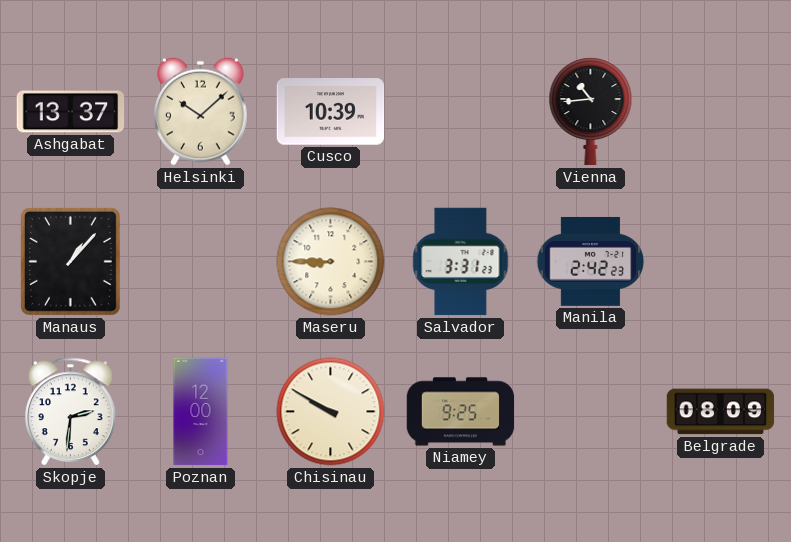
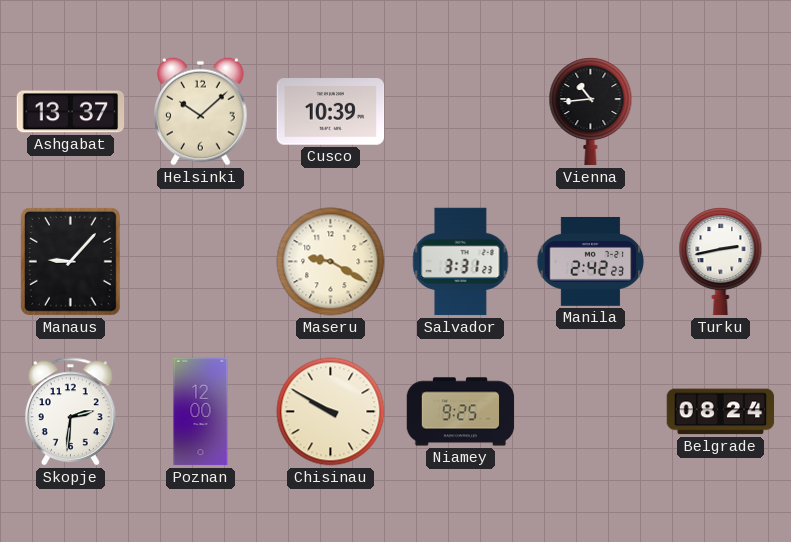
Manaus: 1:07 -> 9:07 (70, 262)
Maseru: 8:45 -> 9:20 (331, 262)
Turku: none -> 2:43 (721, 262)
Belgrade: 08:09 -> 08:24 (721, 412)
